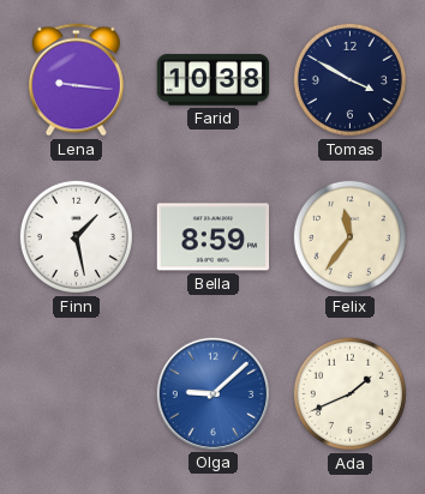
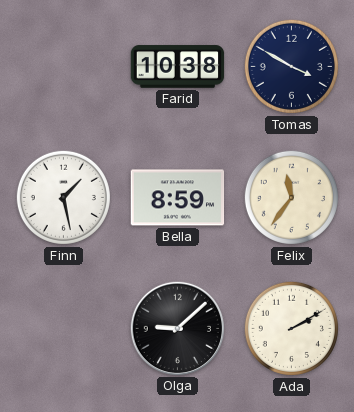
Lena: 9:16 -> none (76, 80)
Olga dial: blue -> black (177, 328)
Ada: 1:41 -> 2:10 (291, 328)
